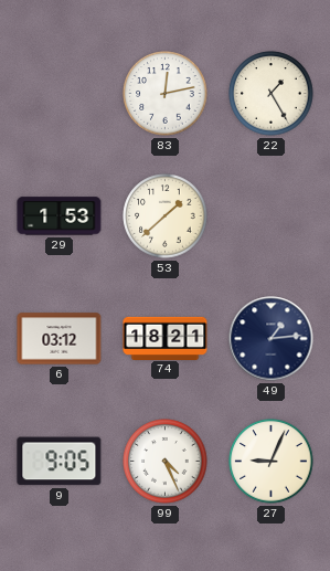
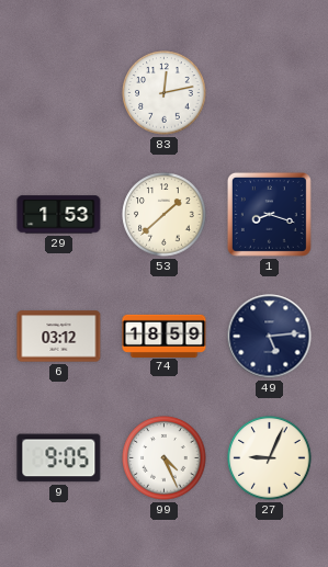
22: 1:25 -> none (272, 94)
1: none -> 8:18 (269, 214)
74: 18:21 -> 18:59 (165, 336)
49: 1:14 -> 5:14 (270, 337)
